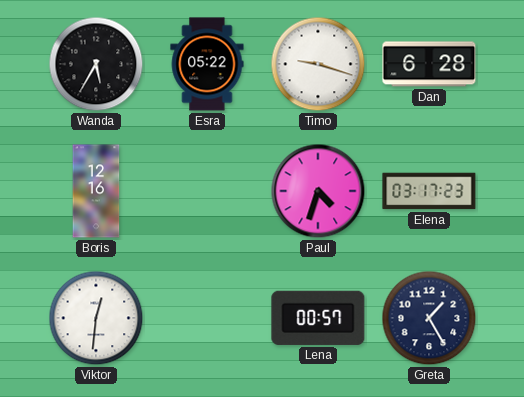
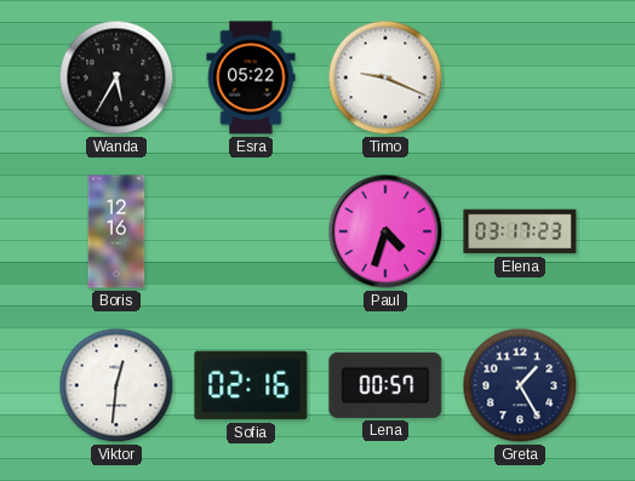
Timo: 9:18 -> 9:19 (385, 78)
Dan: 6:28 -> none (429, 64)
Sofia: none -> 02:16 (251, 385)
